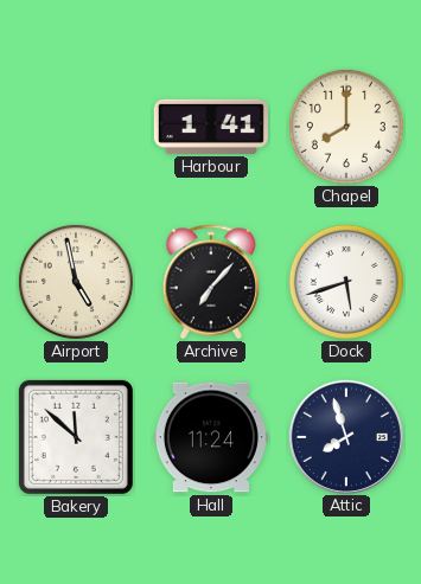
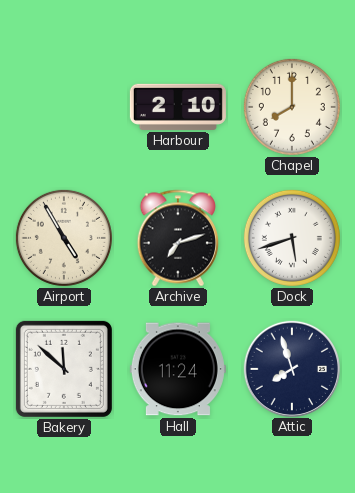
Harbour: 1:41 -> 2:10 (178, 107)
Airport: 4:58 -> 4:55 (64, 238)
Archive: 7:07 -> 7:12 (177, 238)
